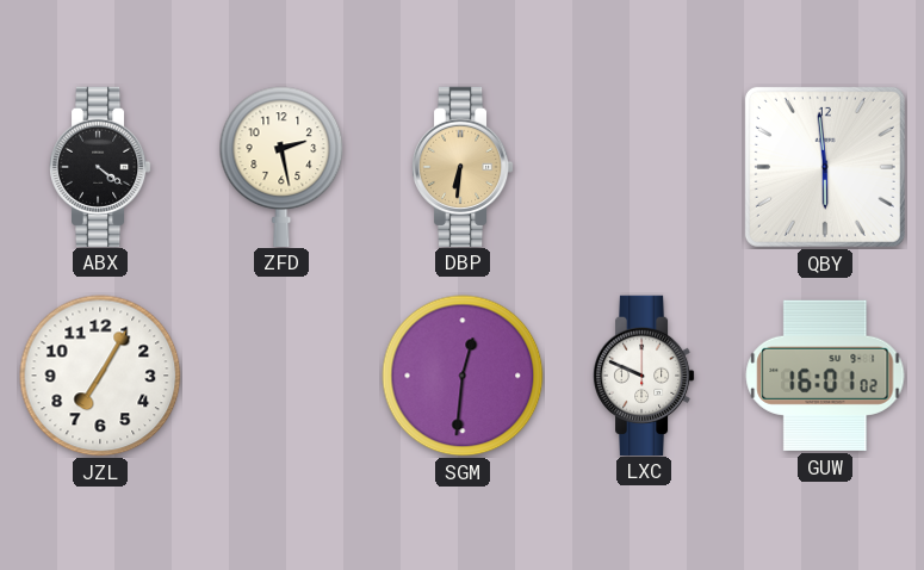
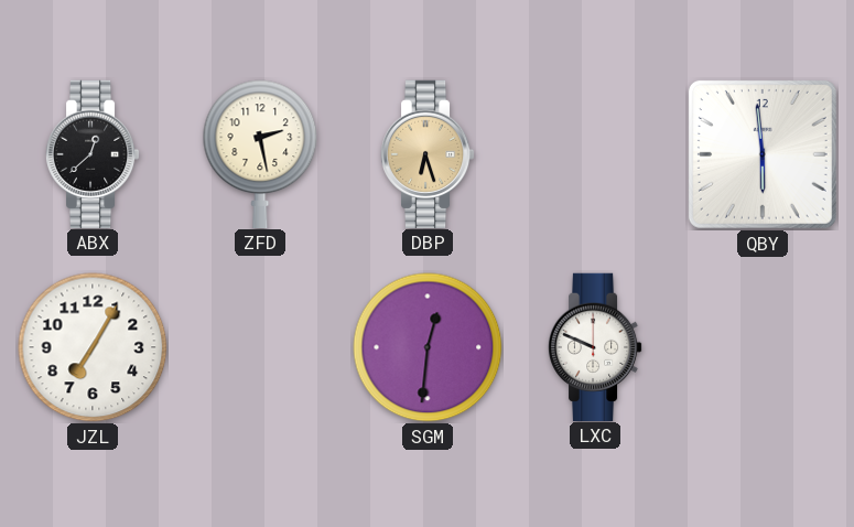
ABX: 4:21 -> 12:38 (93, 153)
DBP: 6:31 -> 6:27 (428, 153)
GUW: 16:01 -> none (825, 376)
